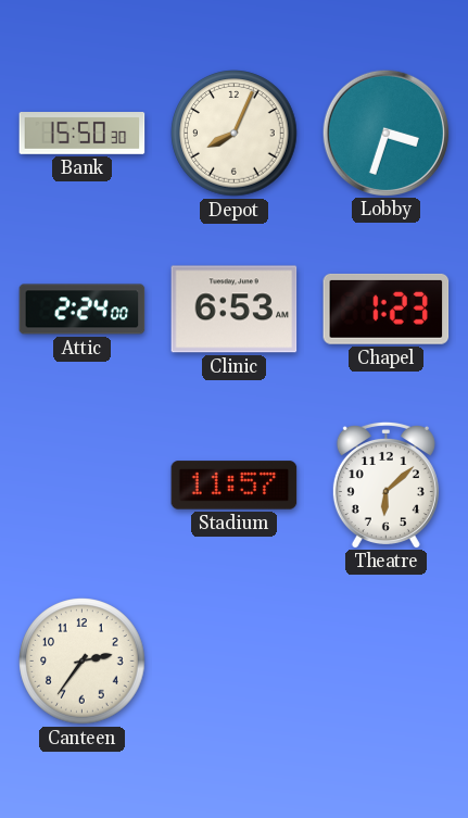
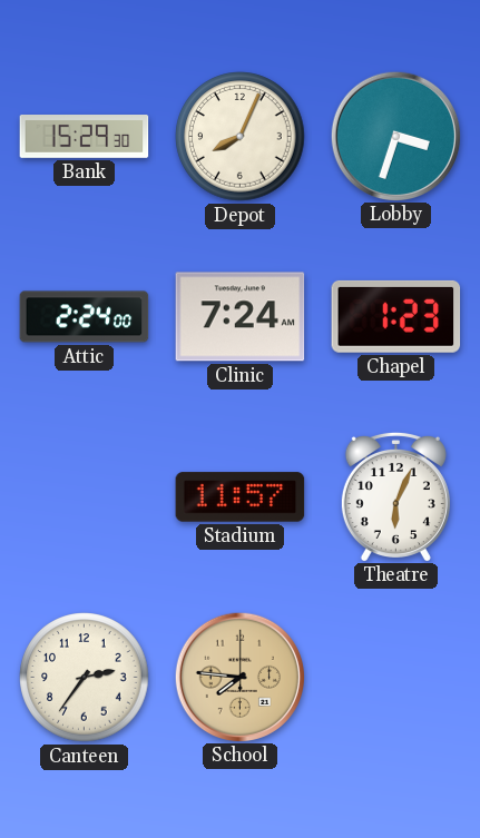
Bank: 15:50 -> 15:29 (85, 137)
Clinic: 6:53 -> 7:24 (241, 317)
Theatre: 6:08 -> 6:04 (395, 496)
School: none -> 7:46 (239, 677)
